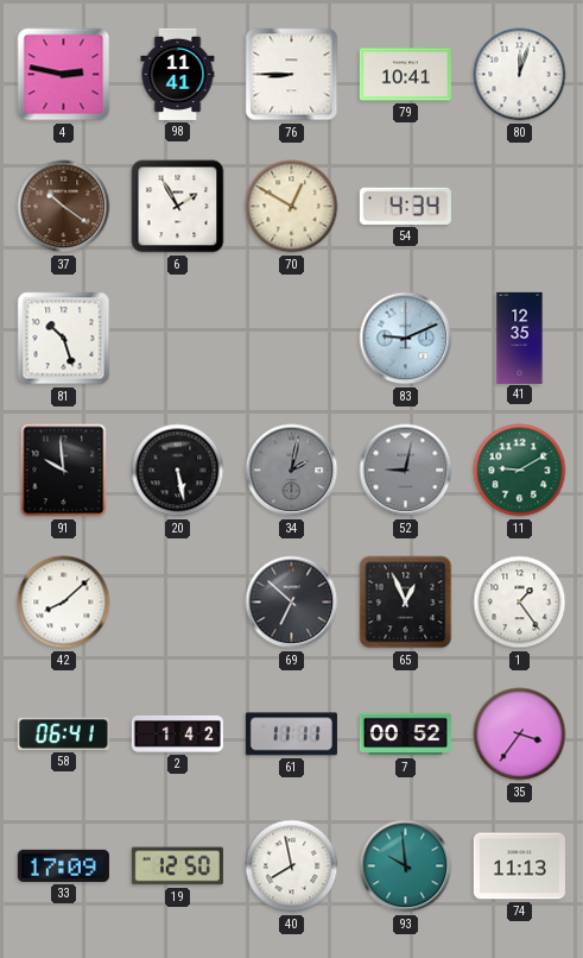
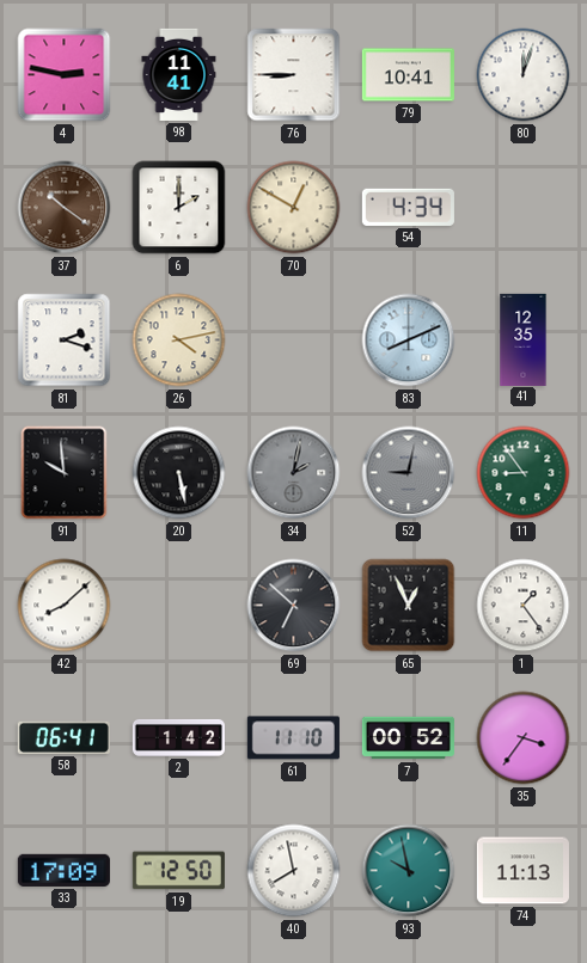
6: 1:55 -> 2:00 (179, 208)
81: 10:27 -> 2:18 (65, 341)
26: none -> 4:13 (179, 341)
83: 9:11 -> 8:11 (409, 341)
11: 9:10 -> 8:54 (524, 473)
61: 11:11 -> 11:10 (293, 738)
93: 9:59 -> 9:58 (409, 871)
